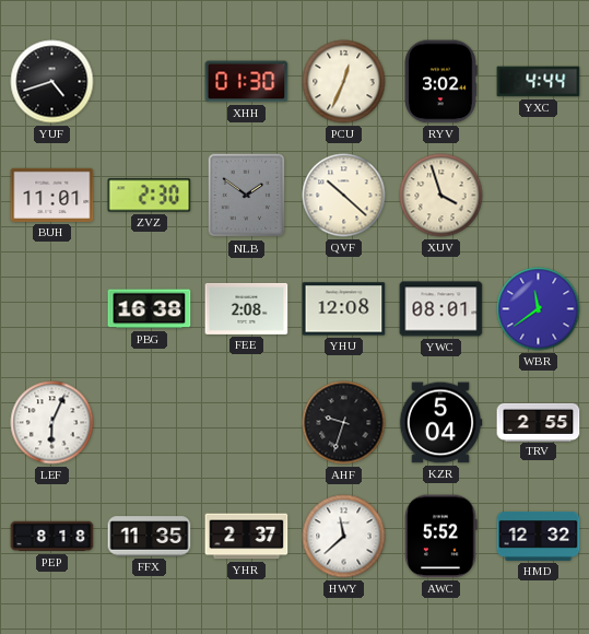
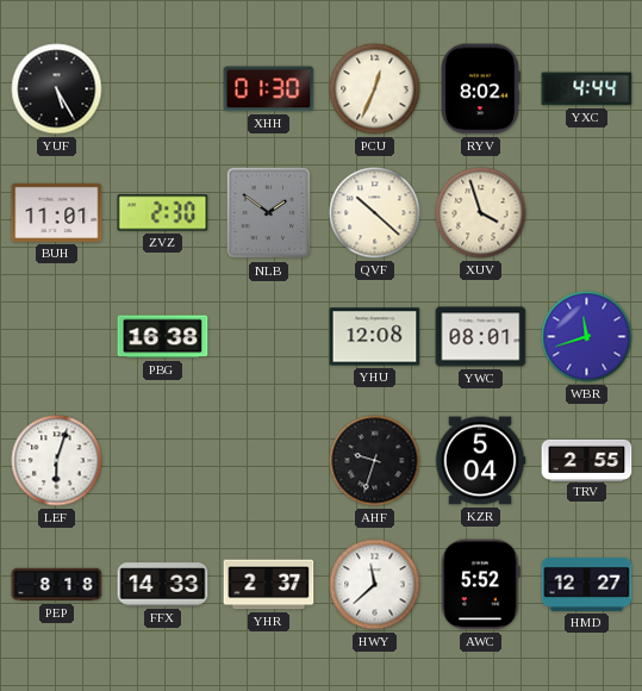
YUF: 4:42 -> 5:25 (57, 89)
RYV: 3:02 -> 8:02 (480, 89)
FEE: 2:08 -> none (247, 308)
WBR: 11:39 -> 11:42 (587, 337)
LEF: 6:04 -> 6:03 (57, 461)
FFX: 11:35 -> 14:33 (163, 585)
HMD: 12:32 -> 12:27 (587, 584)
